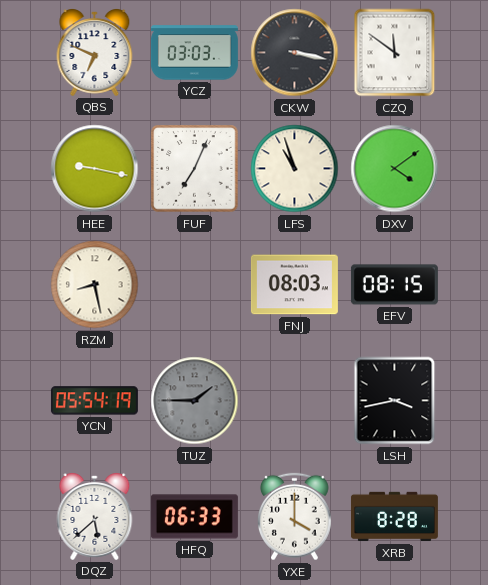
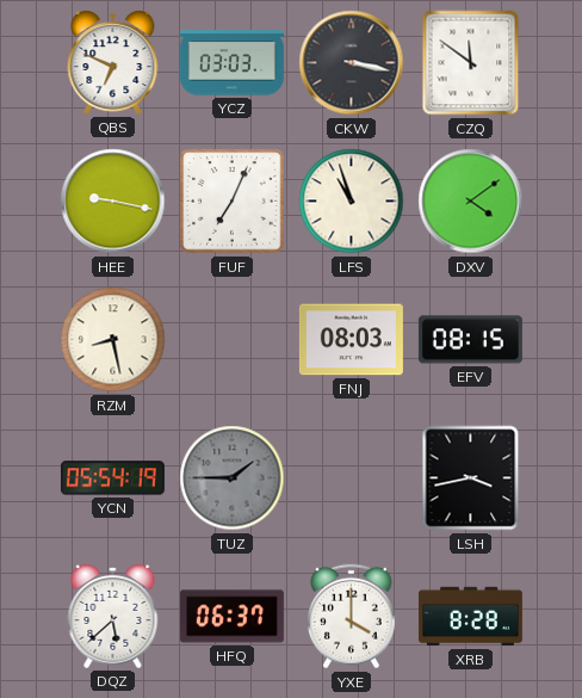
HFQ: 06:33 -> 06:37 (231, 617)
